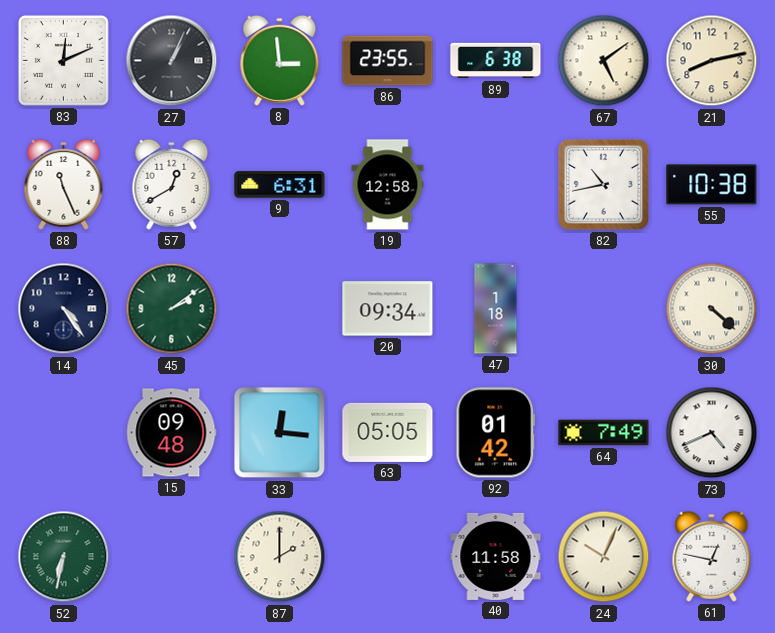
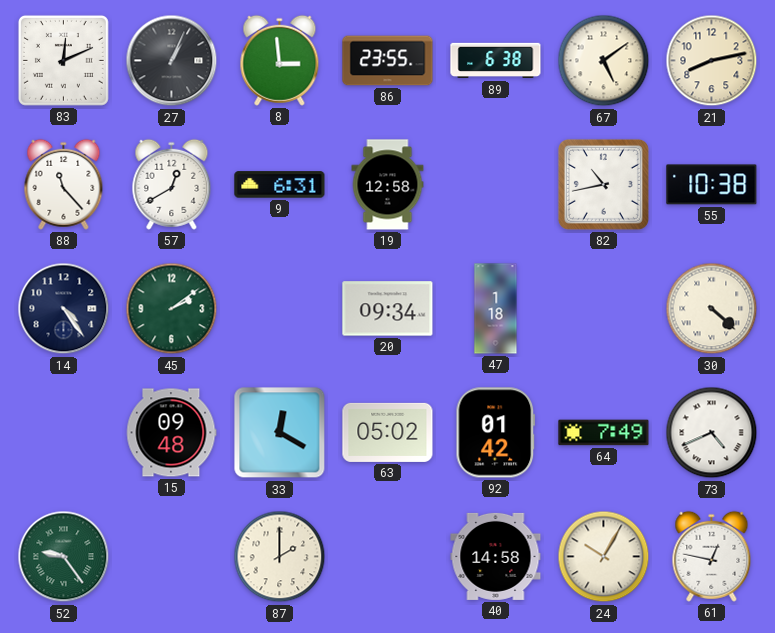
88: 11:26 -> 11:23 (64, 184)
33: 12:16 -> 12:20 (280, 433)
63: 05:05 -> 05:02 (388, 432)
52: 6:32 -> 9:24 (64, 557)
40: 11:58 -> 14:58 (496, 556)
24: 10:04 -> 10:05 (604, 557)
